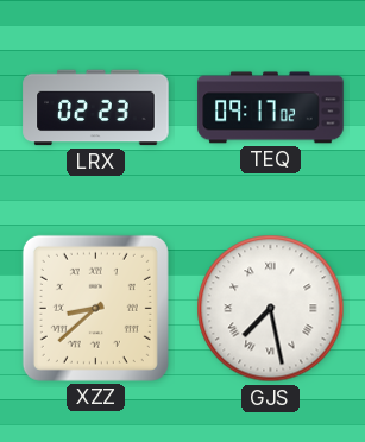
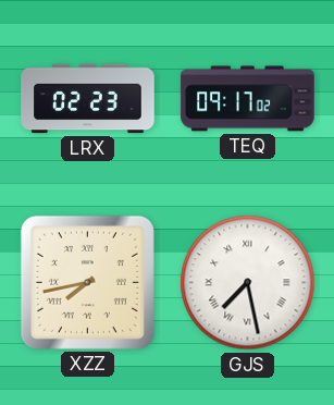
XZZ: 8:38 -> 7:43 (87, 282)
